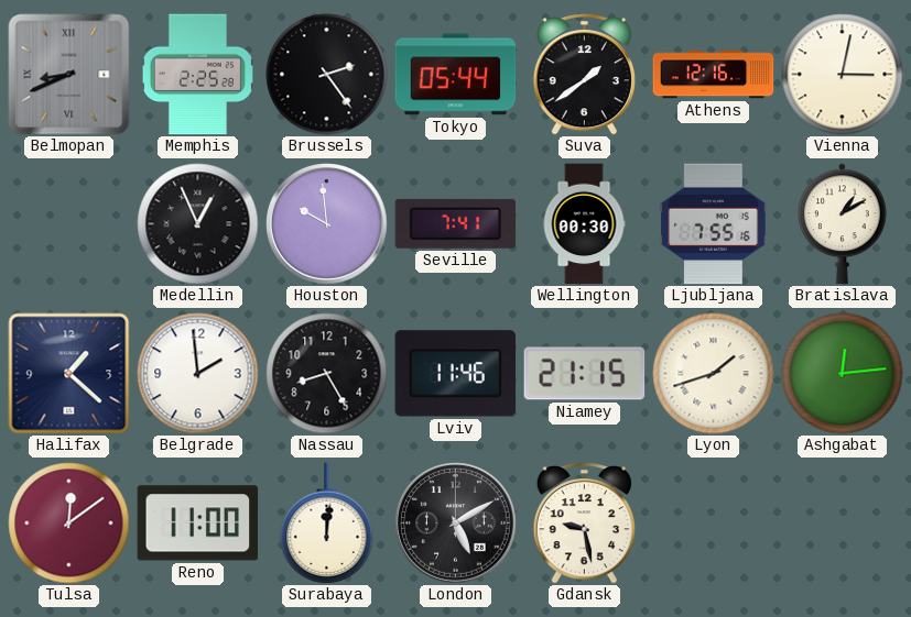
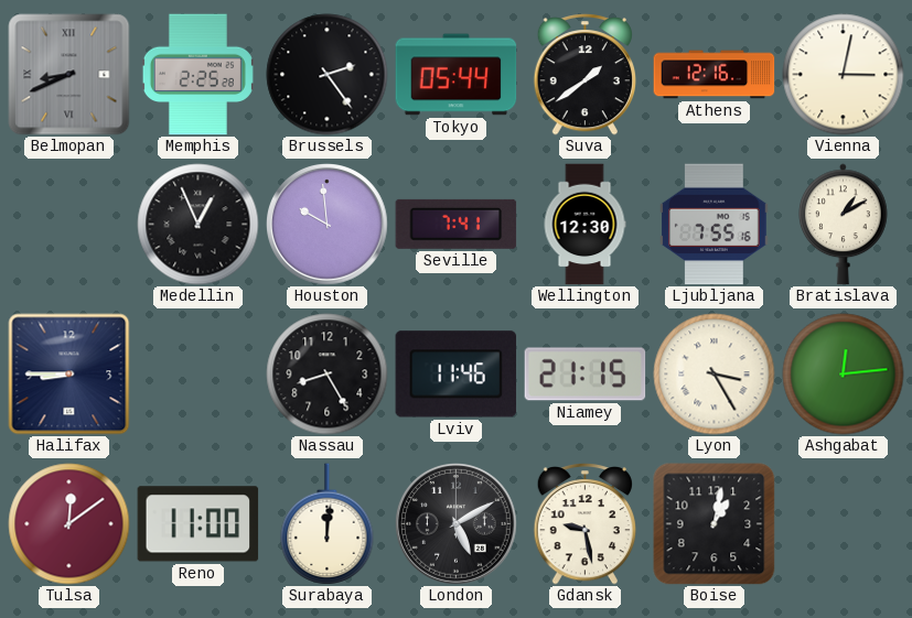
Wellington: 00:30 -> 12:30 (584, 225)
Halifax: 1:22 -> 8:45 (69, 375)
Belgrade: 1:59 -> none (198, 374)
Lyon: 1:42 -> 3:25 (715, 375)
Boise: none -> 1:02 (715, 524)
